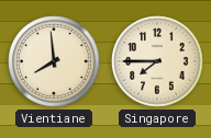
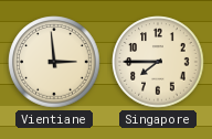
Vientiane: 7:59 -> 2:59 (54, 62)
